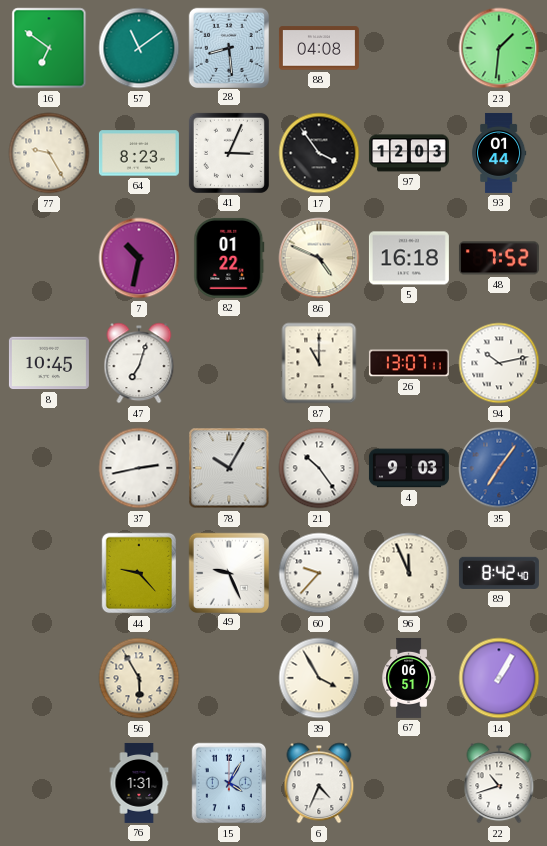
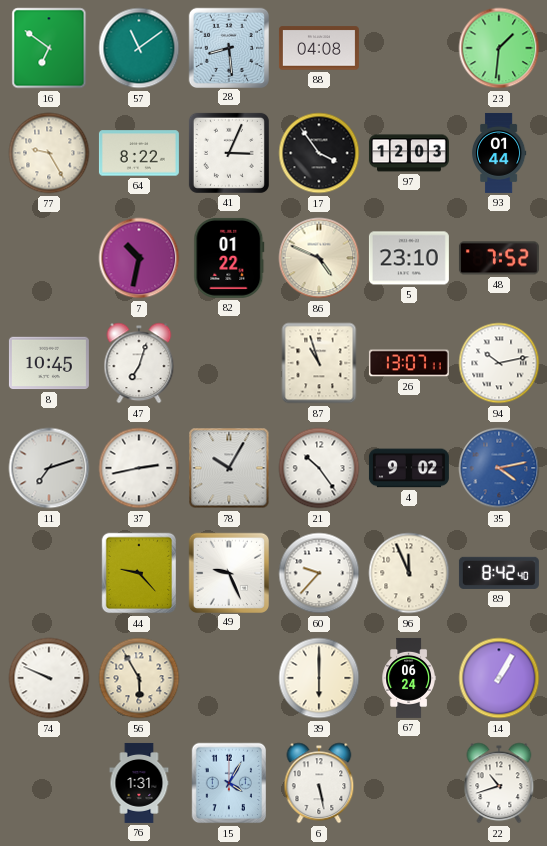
64: 8:23 -> 8:22 (139, 153)
5: 16:18 -> 23:10 (409, 258)
87: 11:00 -> 10:57 (319, 363)
11: none -> 7:12 (49, 468)
4: 9:03 -> 9:02 (409, 468)
35: 7:06 -> 4:13 (499, 468)
74: none -> 9:49 (49, 678)
39: 3:55 -> 6:00 (319, 678)
67: 06:51 -> 06:24 (409, 678)
6: 4:34 -> 5:28 (319, 783)
